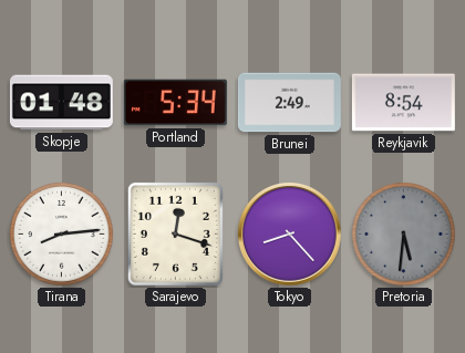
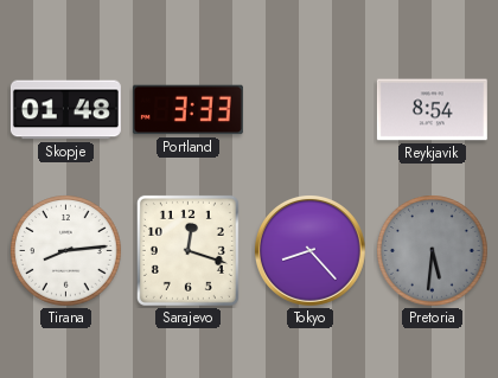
Portland: 5:34 -> 3:33 (187, 110)
Brunei: 2:49 -> none (289, 103)
